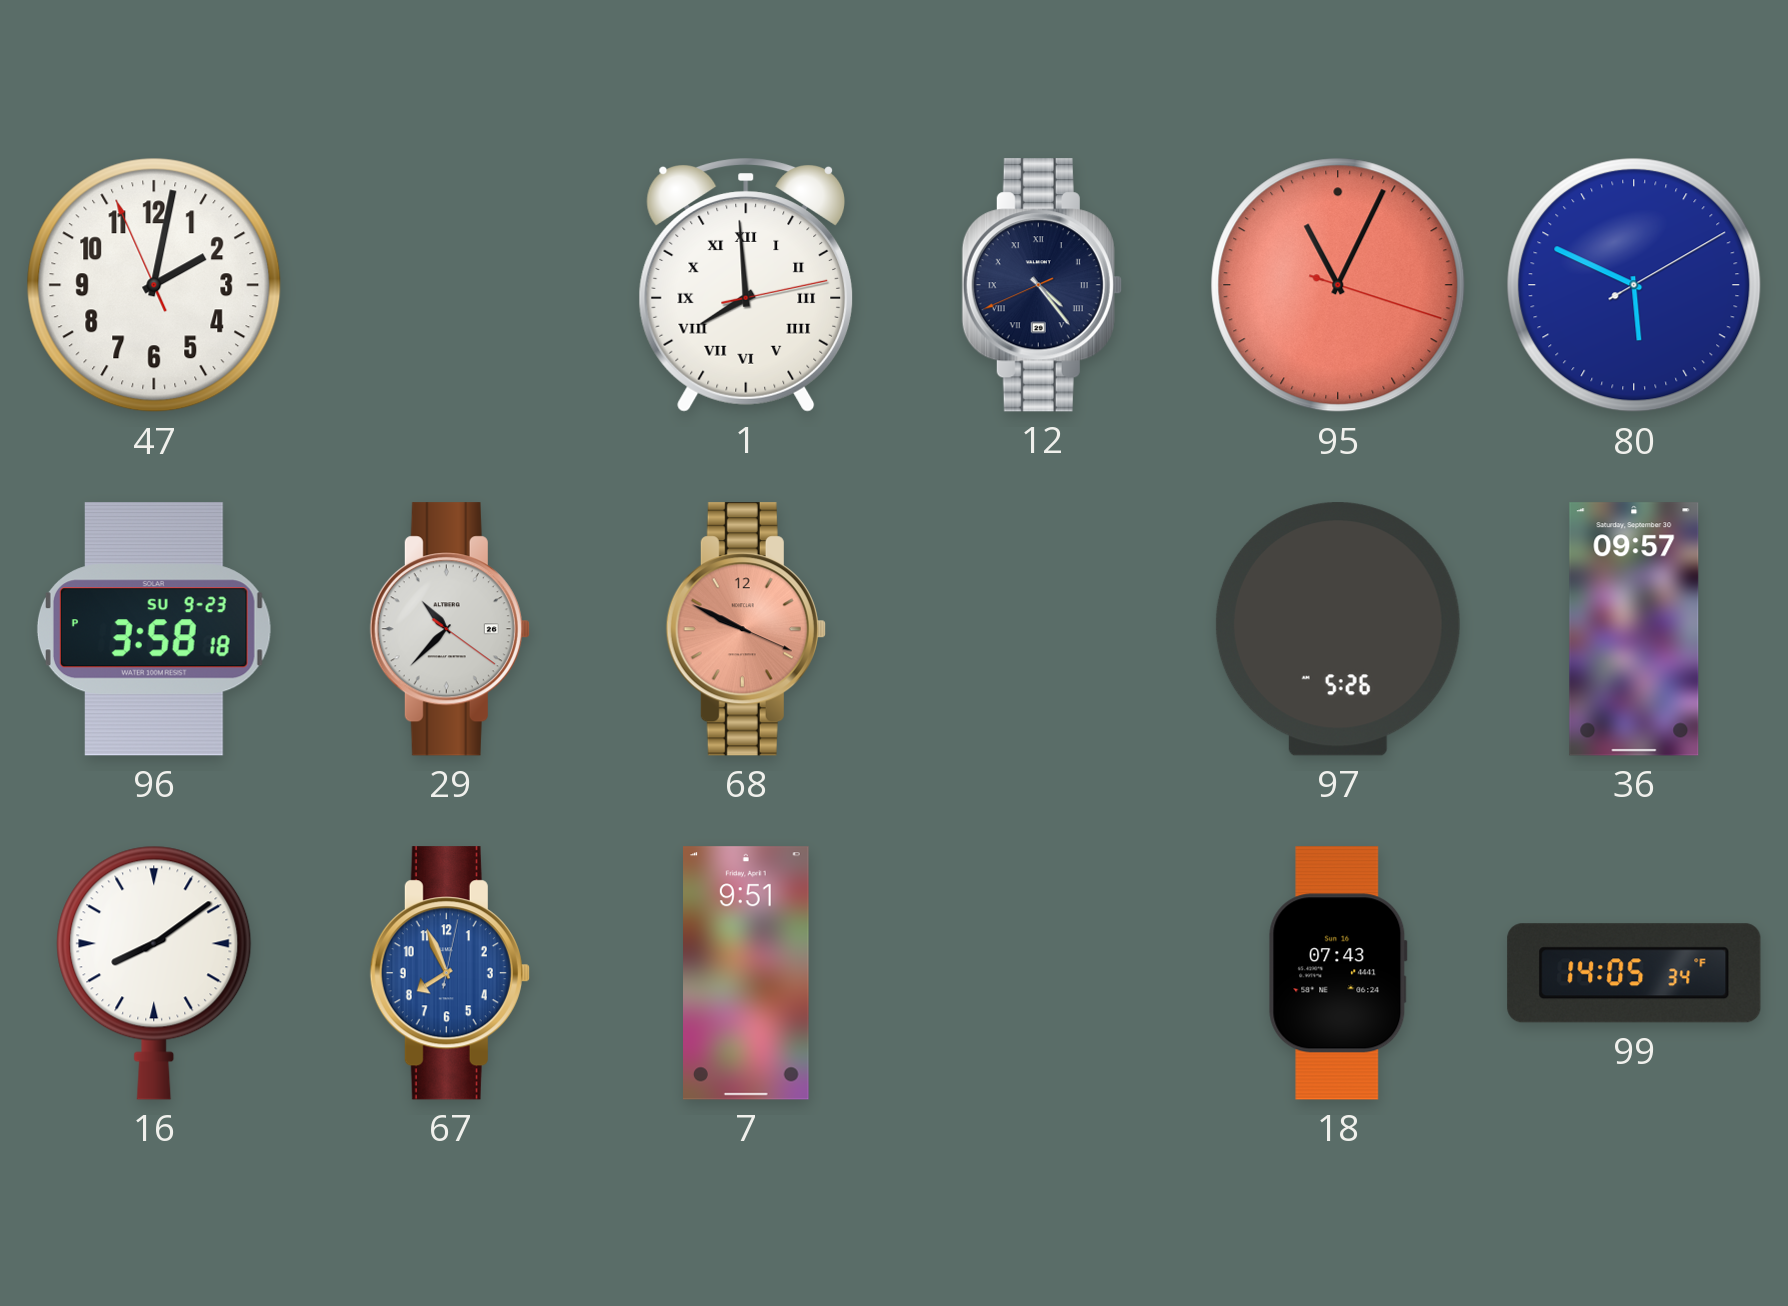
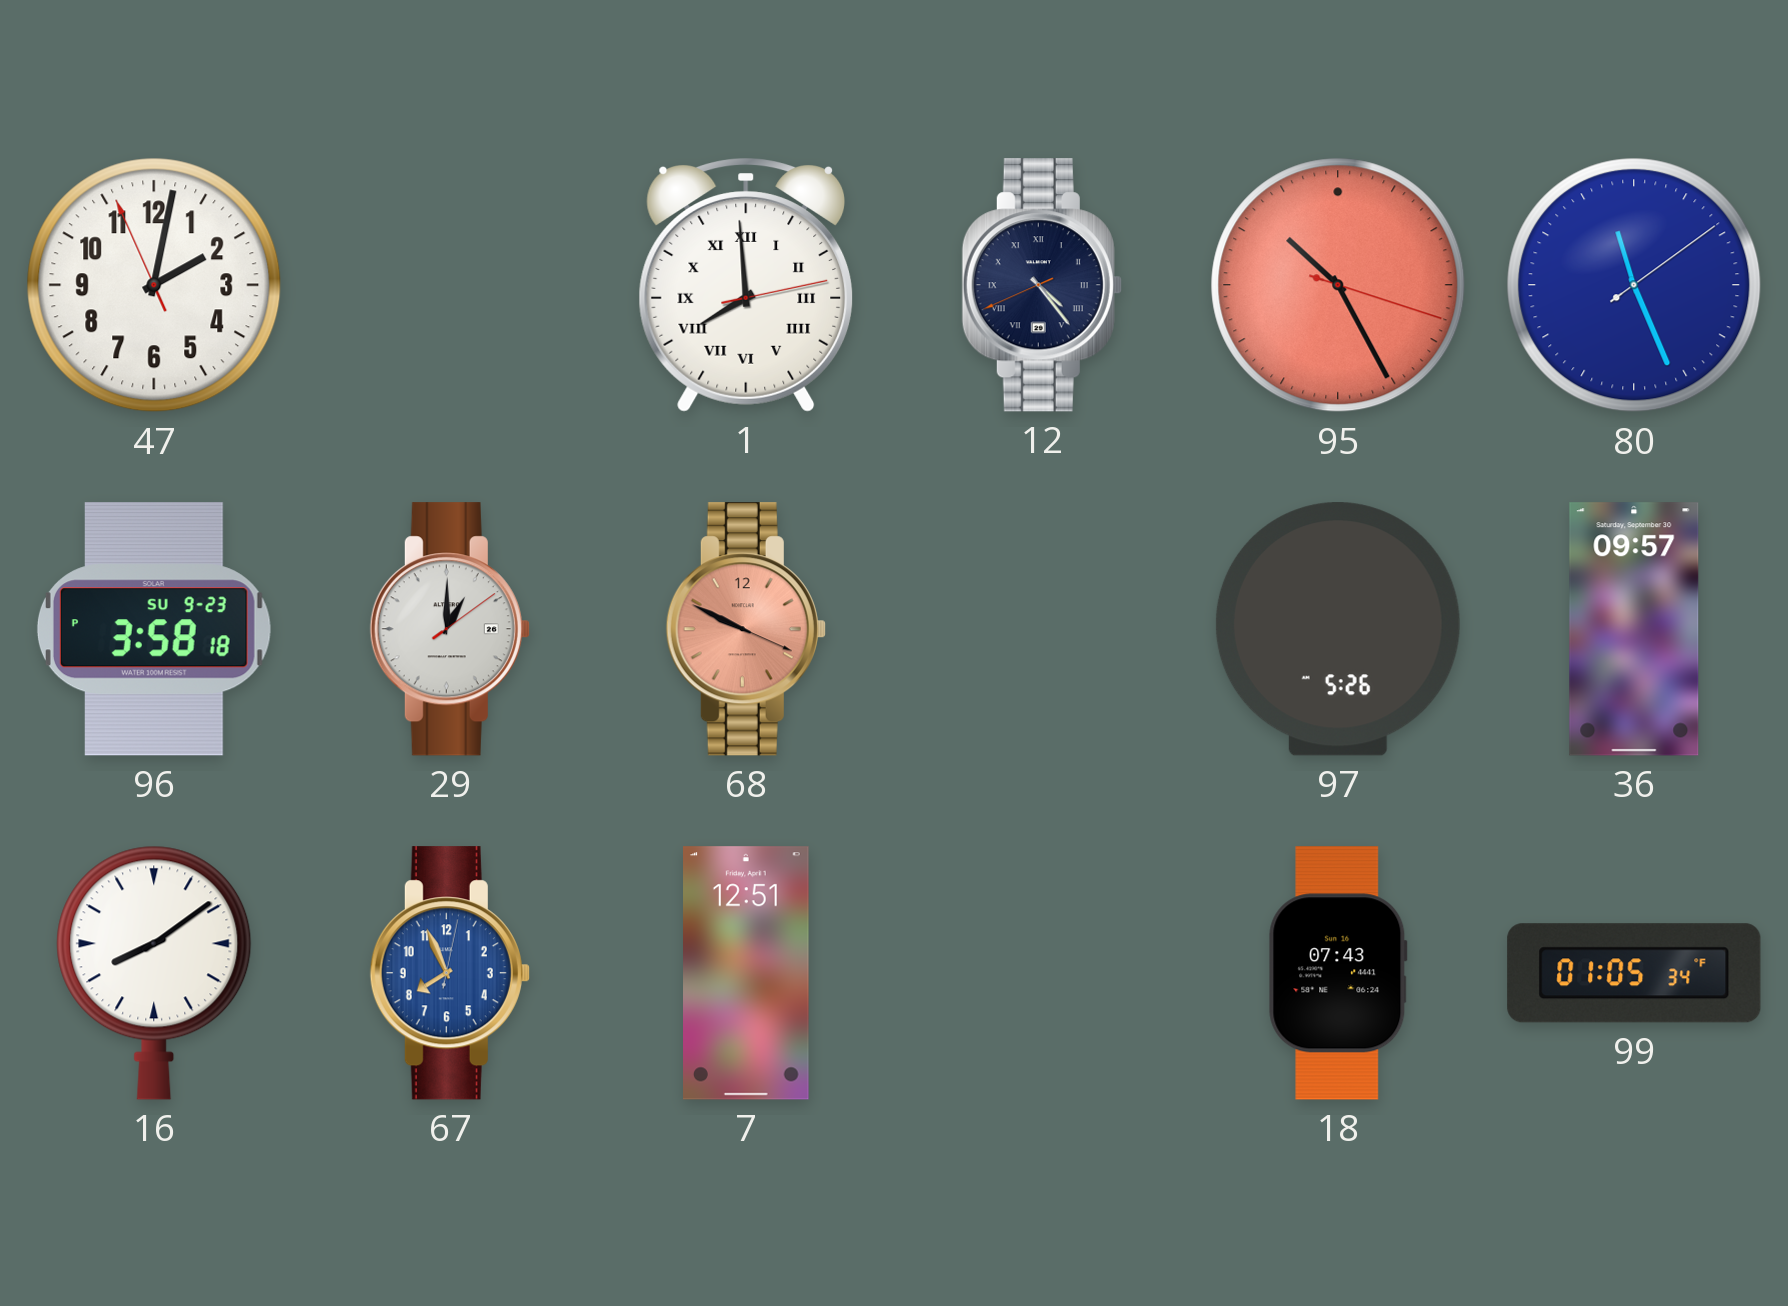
95: 11:04 -> 10:25 (1338, 285)
80: 5:49 -> 11:26 (1634, 285)
29: 10:37 -> 1:00 (450, 629)
7: 9:51 -> 12:51 (747, 973)
99: 14:05 -> 01:05 (1634, 973)
